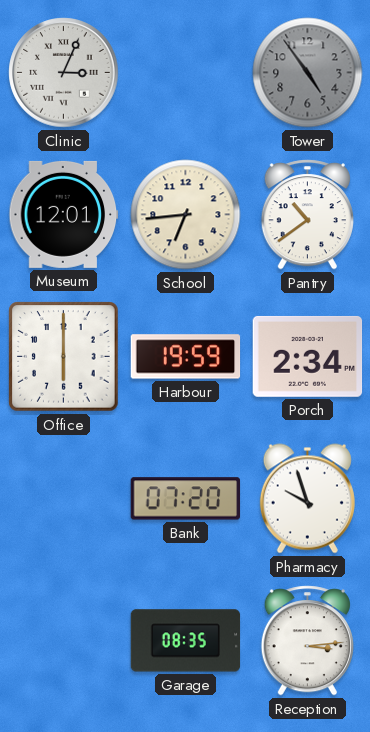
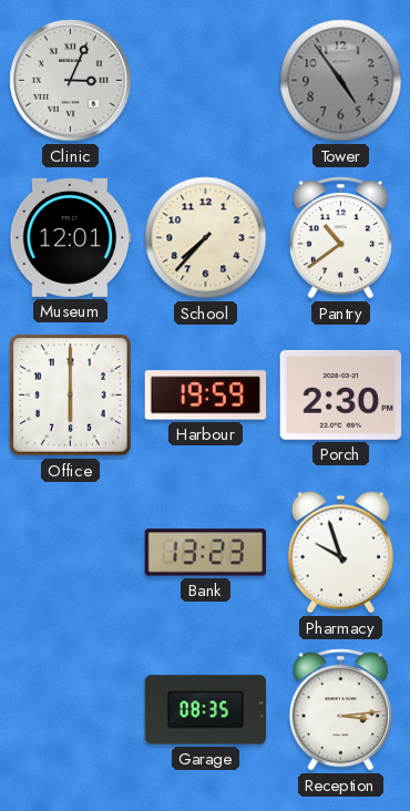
School: 6:44 -> 7:37 (206, 238)
Porch: 2:34 -> 2:30 (341, 394)
Bank: 07:20 -> 13:23 (206, 553)
